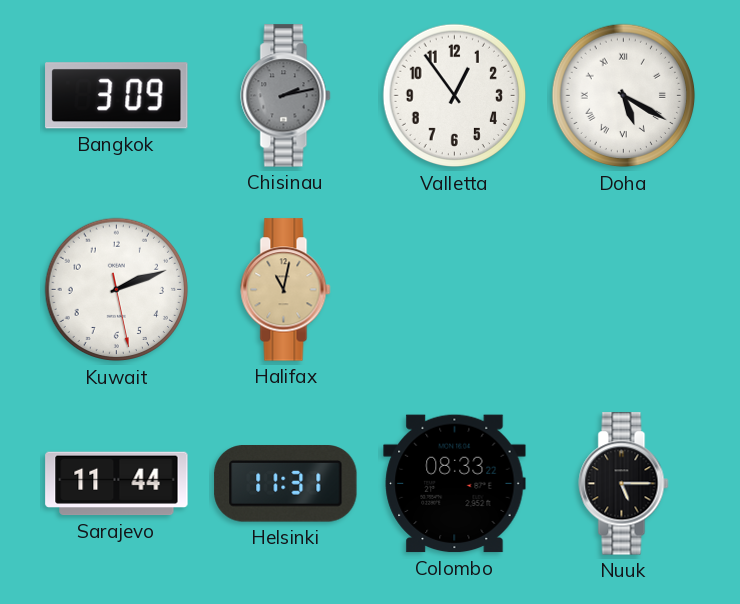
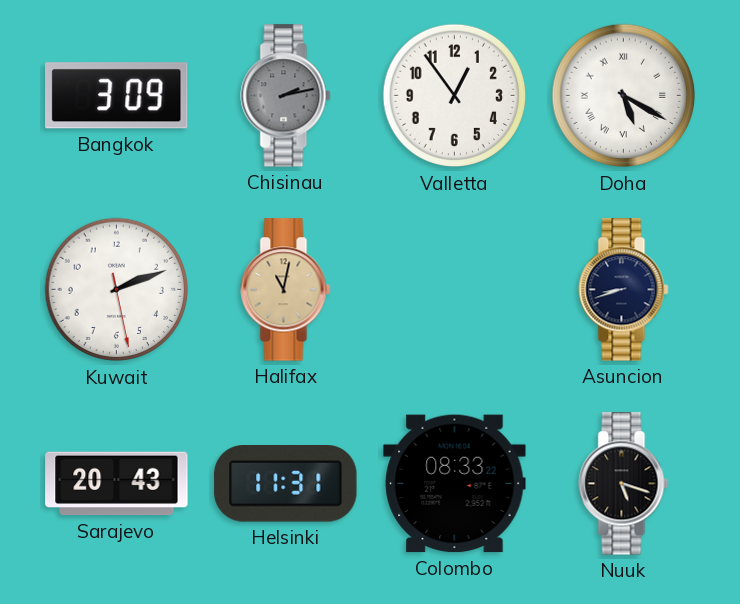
Asuncion: none -> 8:42 (624, 290)
Sarajevo: 11:44 -> 20:43 (117, 484)
Nuuk: 5:15 -> 5:18 (624, 484)
